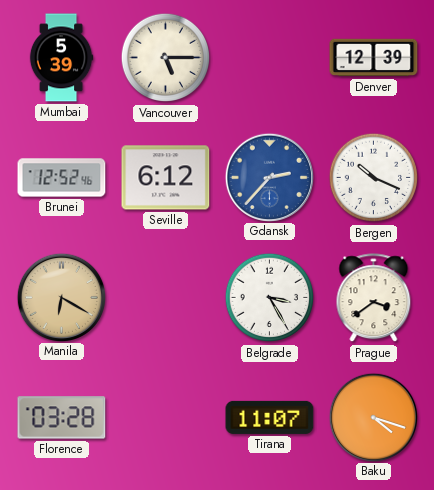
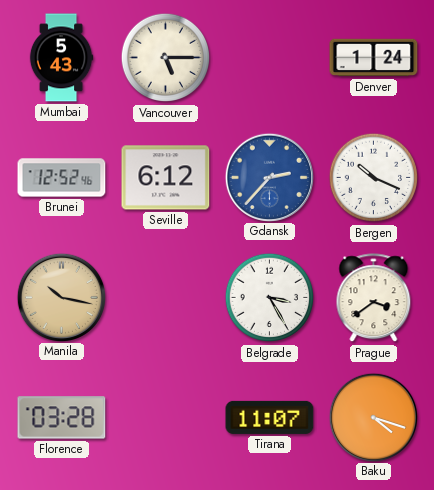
Mumbai: 5:39 -> 5:43 (61, 58)
Denver: 12:39 -> 1:24 (374, 58)
Manila: 6:20 -> 10:17 (61, 297)
